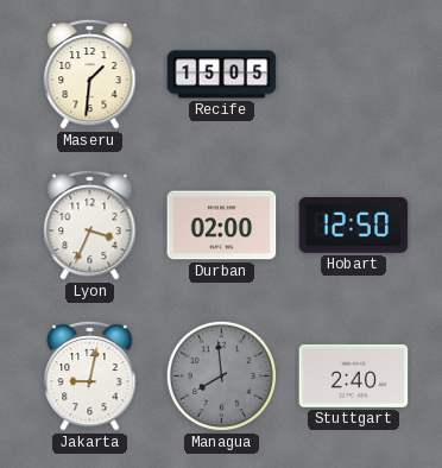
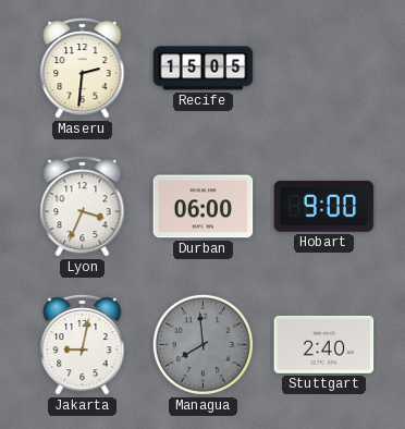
Maseru: 1:31 -> 2:31 (83, 68)
Durban: 02:00 -> 06:00 (204, 207)
Hobart: 12:50 -> 9:00 (324, 206)
